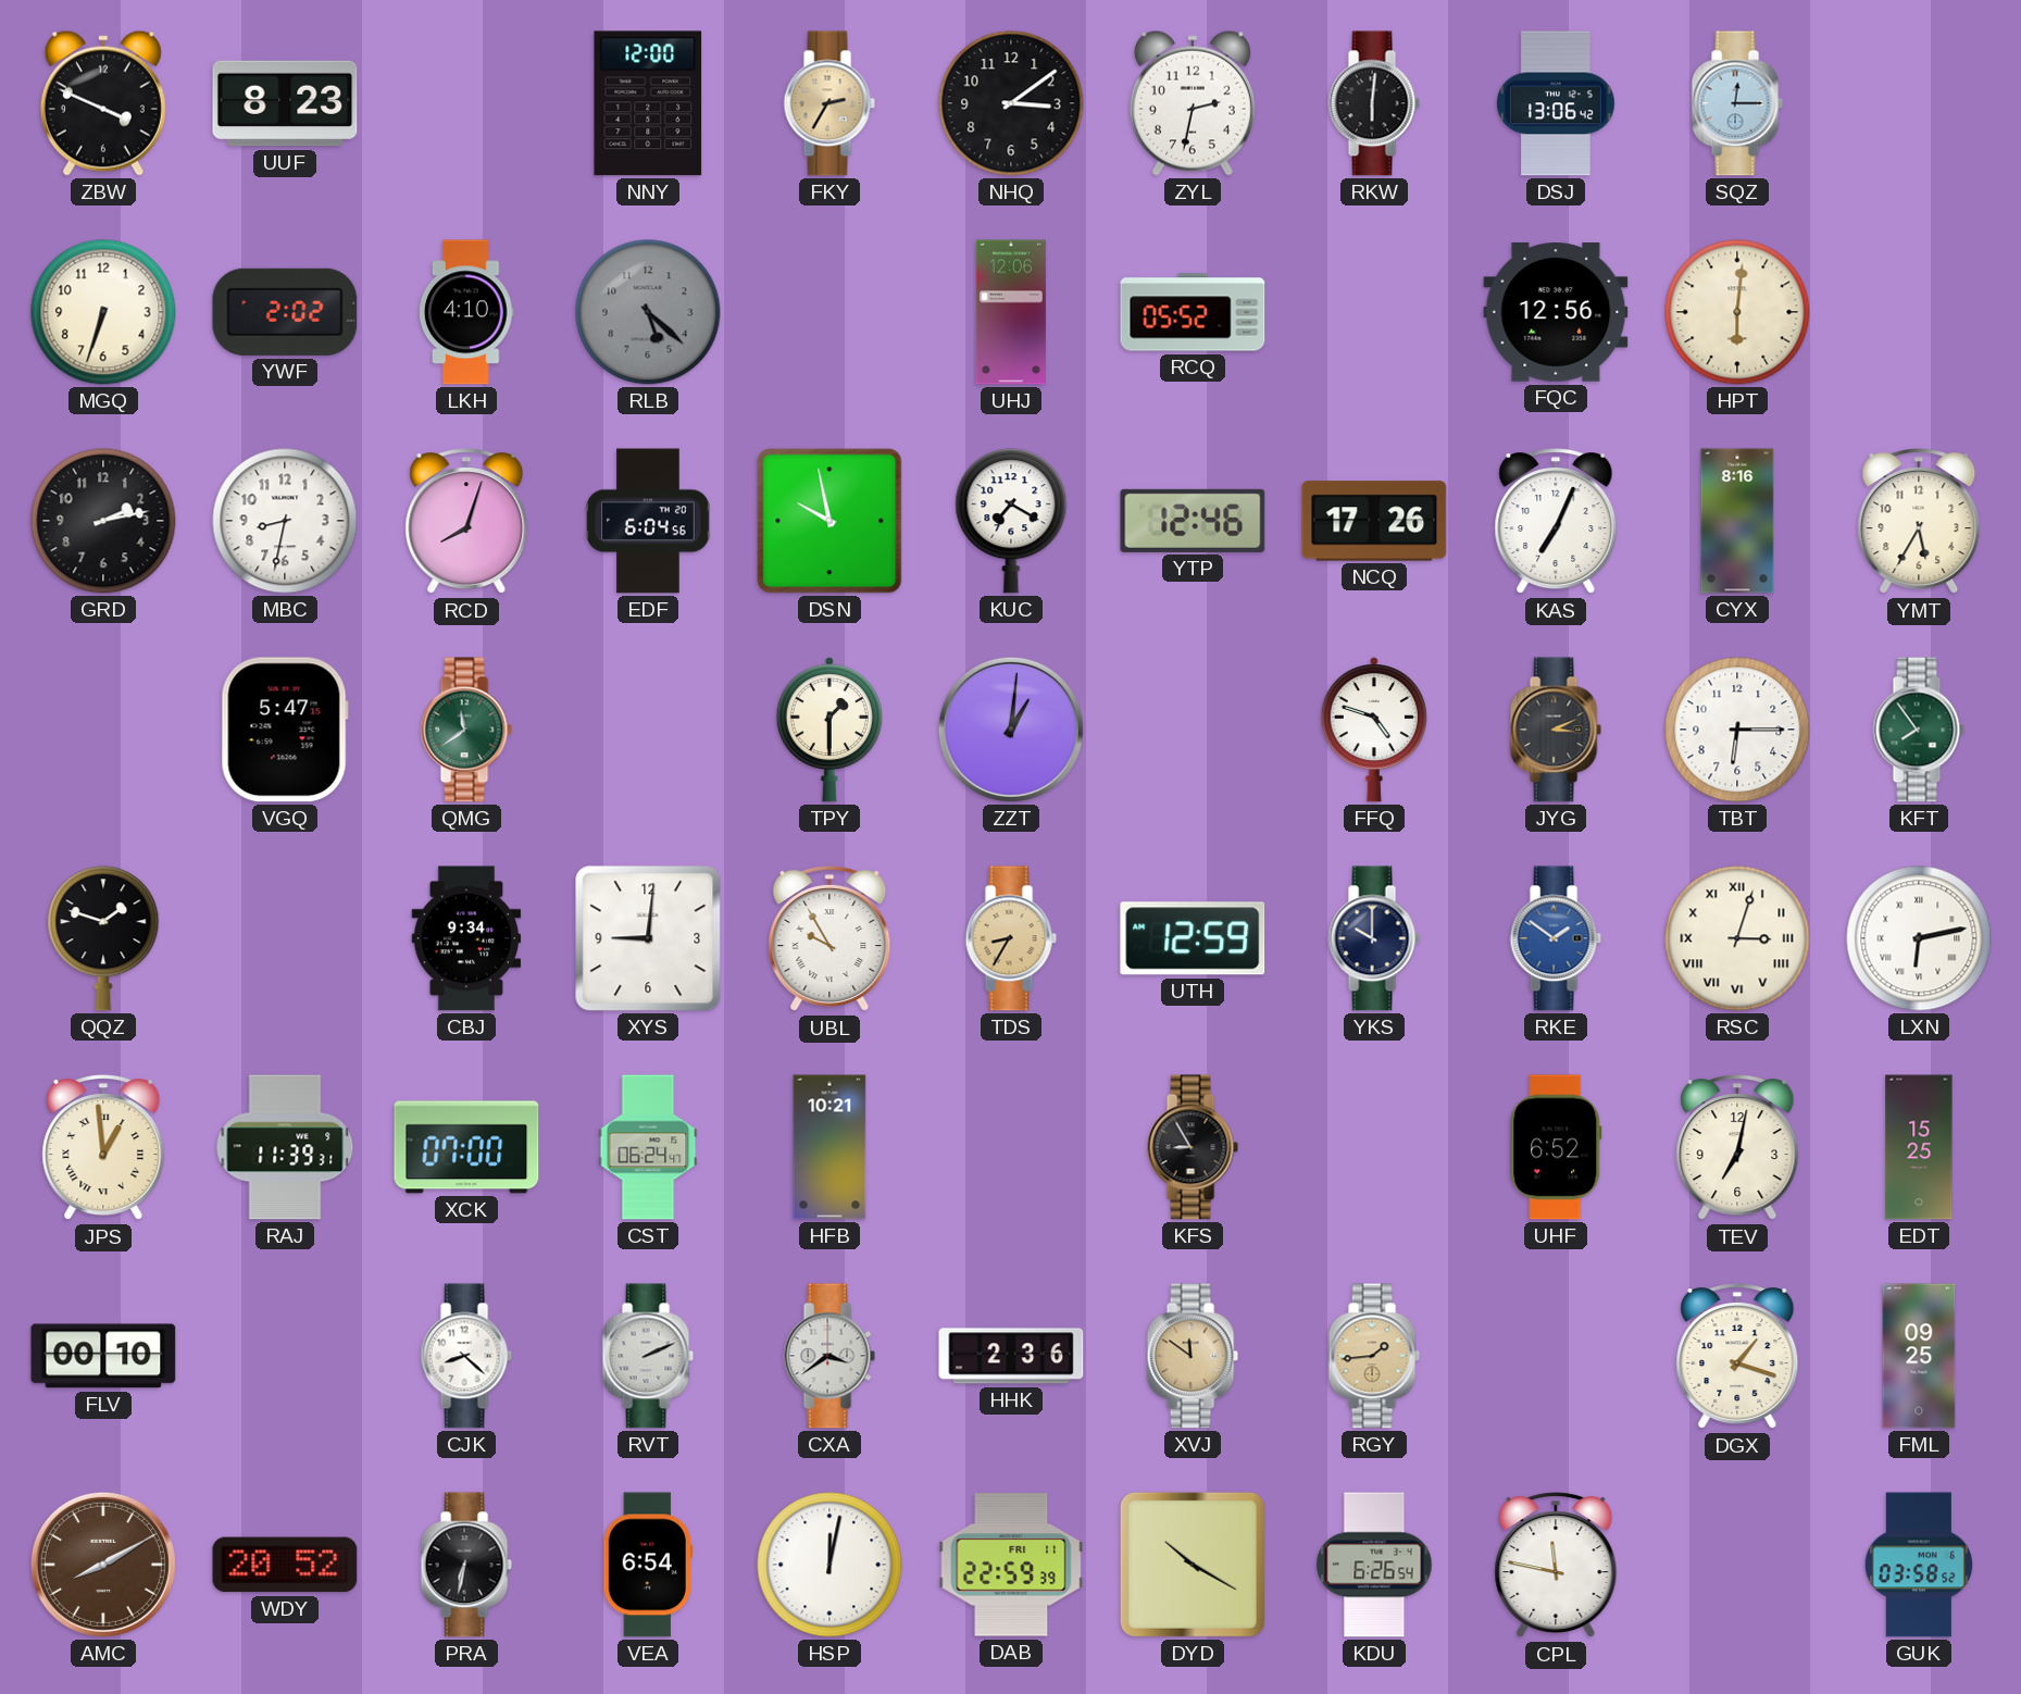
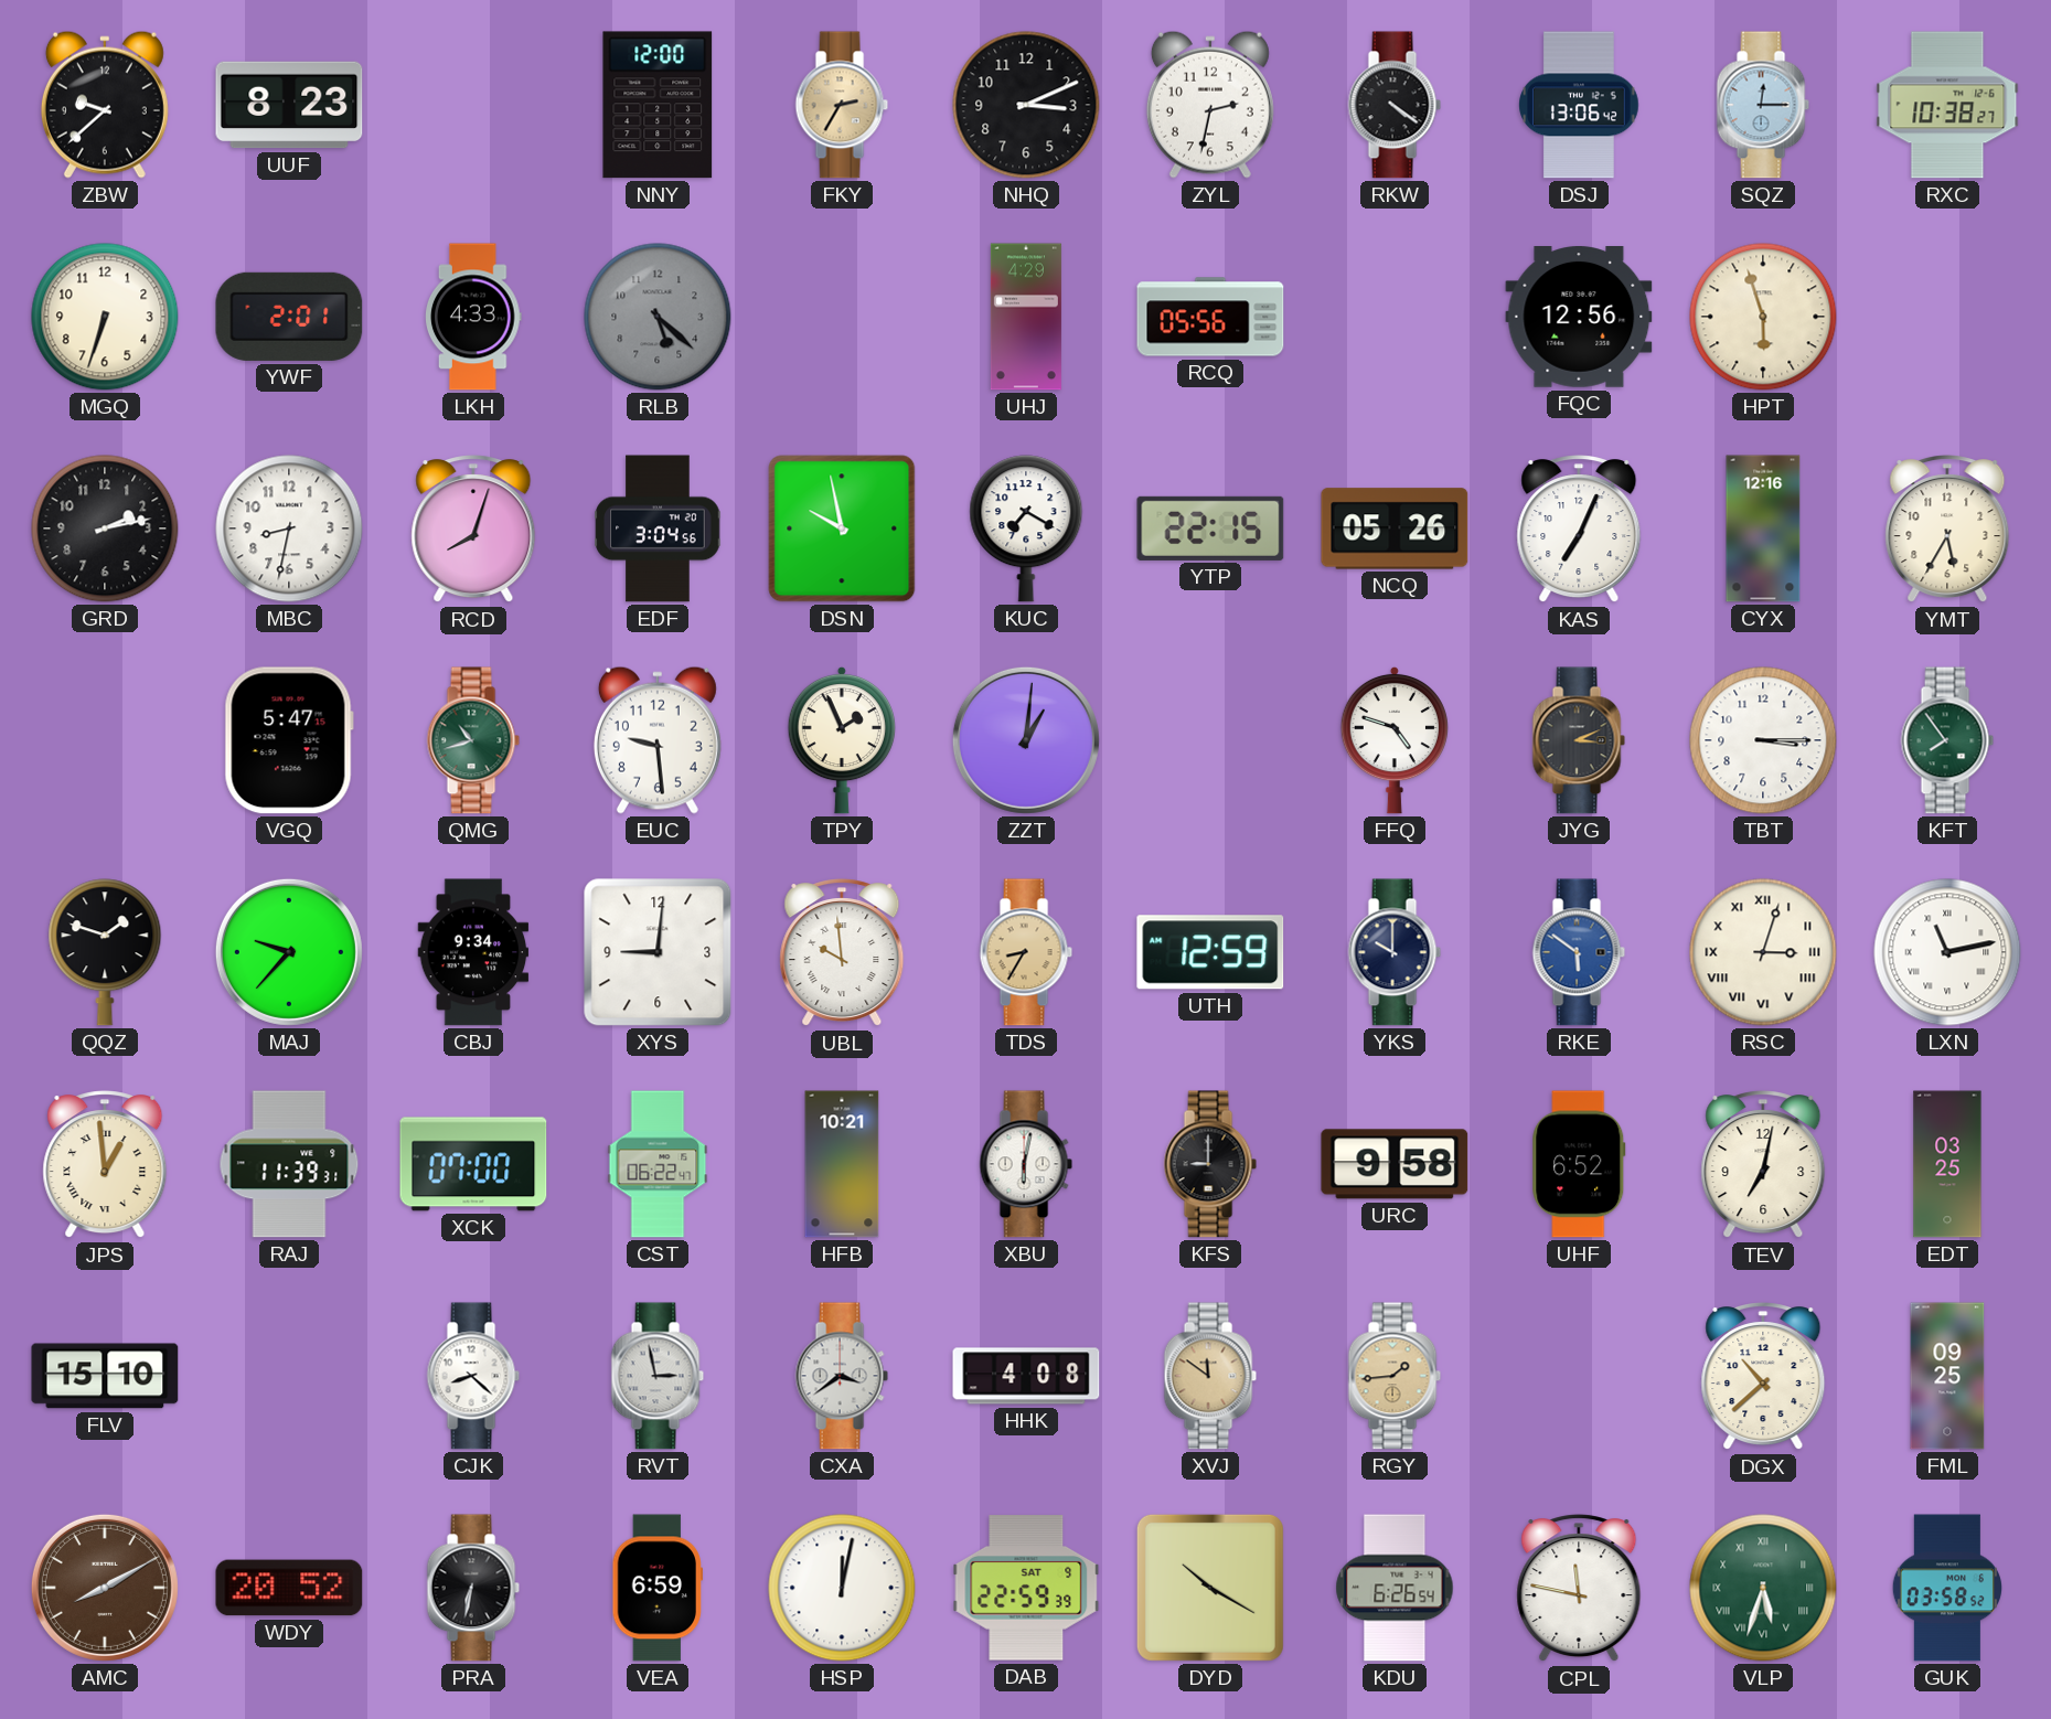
ZBW: 3:49 -> 9:38 (105, 105)
NHQ: 3:09 -> 3:11 (1026, 105)
RKW: 6:01 -> 4:21 (1395, 105)
RXC: none -> 10:38 (1947, 105)
YWF: 2:02 -> 2:01 (289, 317)
LKH: 4:10 -> 4:33 (474, 317)
UHJ: 12:06 -> 4:29 (1026, 317)
RCQ: 05:52 -> 05:56 (1210, 317)
HPT: 6:01 -> 5:57 (1763, 317)
EDF: 6:04 -> 3:04 (658, 528)
YTP: 12:46 -> 22:15 (1210, 528)
NCQ: 17:26 -> 05:26 (1395, 528)
CYX: 8:16 -> 12:16 (1763, 528)
QMG: 11:39 -> 10:42 (473, 740)
EUC: none -> 9:29 (658, 740)
TPY: 1:30 -> 1:56 (842, 740)
TBT: 6:15 -> 3:15 (1763, 740)
MAJ: none -> 9:37 (289, 952)
UBL: 9:55 -> 9:59 (842, 953)
RKE: 1:51 -> 5:51 (1579, 952)
LXN: 6:13 -> 11:13 (1947, 952)
CST: 06:24 -> 06:22 (658, 1164)
XBU: none -> 6:02 (1026, 1164)
KFS: 8:55 -> 9:00 (1210, 1164)
URC: none -> 9:58 (1395, 1164)
EDT: 15:25 -> 03:25 (1947, 1164)
FLV: 00:10 -> 15:10 (105, 1376)
RVT: 2:11 -> 2:58 (658, 1376)
HHK: 2:36 -> 4:08 (1026, 1376)
DGX: 1:18 -> 10:38 (1763, 1377)
VEA: 6:54 -> 6:59 (656, 1588)
DAB date: FRI 11 -> SAT 9 (1026, 1588)
VLP: none -> 5:33 (1763, 1588)
